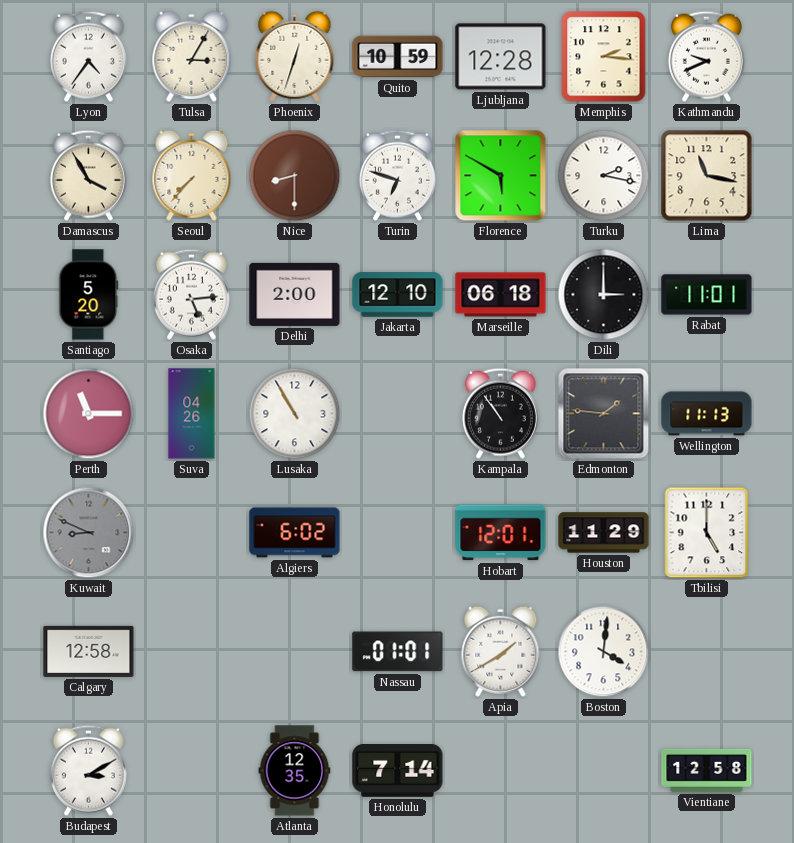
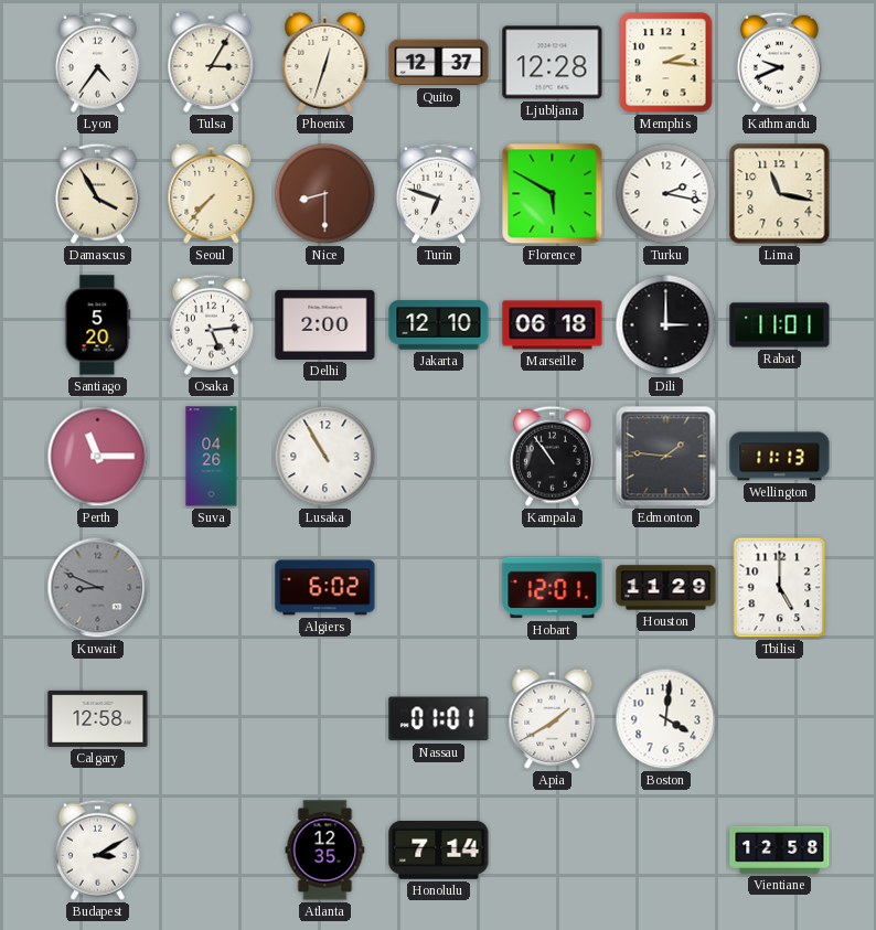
Quito: 10:59 -> 12:37 (439, 63)
